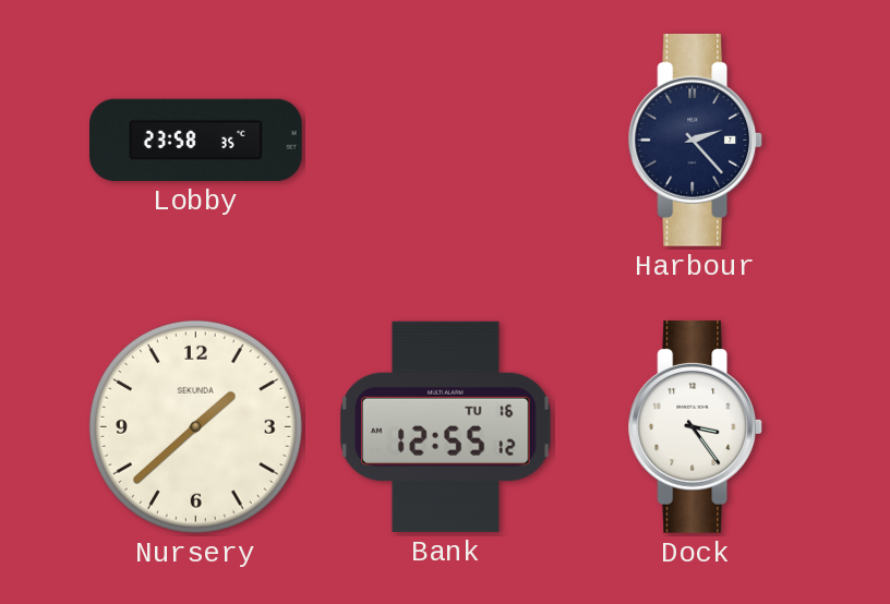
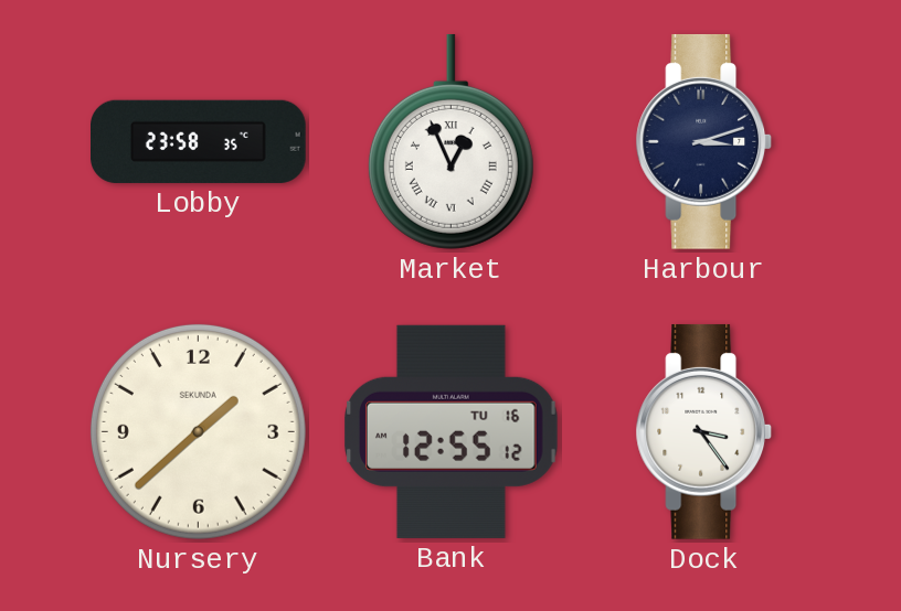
Market: none -> 12:56 (451, 141)
Harbour: 2:23 -> 3:12 (704, 141)
